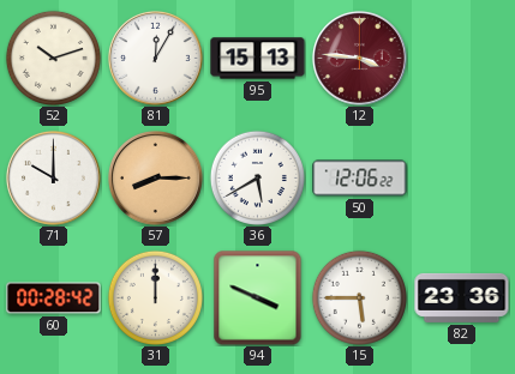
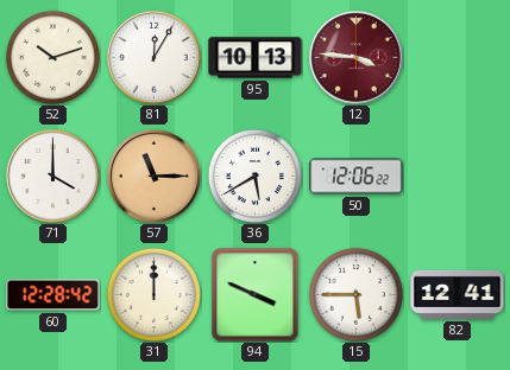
95: 15:13 -> 10:13 (256, 58)
71: 10:00 -> 4:00 (53, 177)
57: 8:15 -> 11:15 (155, 177)
60: 00:28 -> 12:28 (53, 295)
82: 23:36 -> 12:41 (458, 294)
